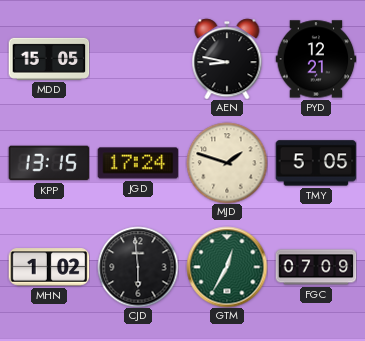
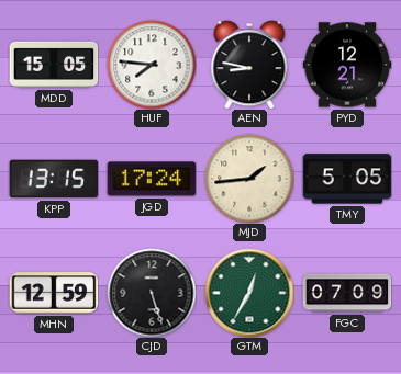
HUF: none -> 7:46 (152, 65)
MJD: 1:48 -> 1:44 (249, 179)
MHN: 1:02 -> 12:59 (54, 293)
CJD: 5:59 -> 5:27 (152, 293)
